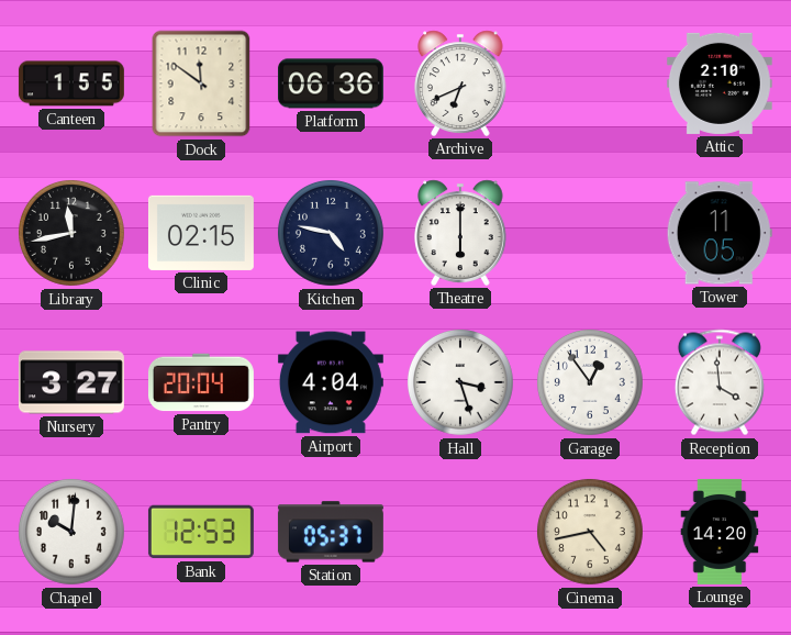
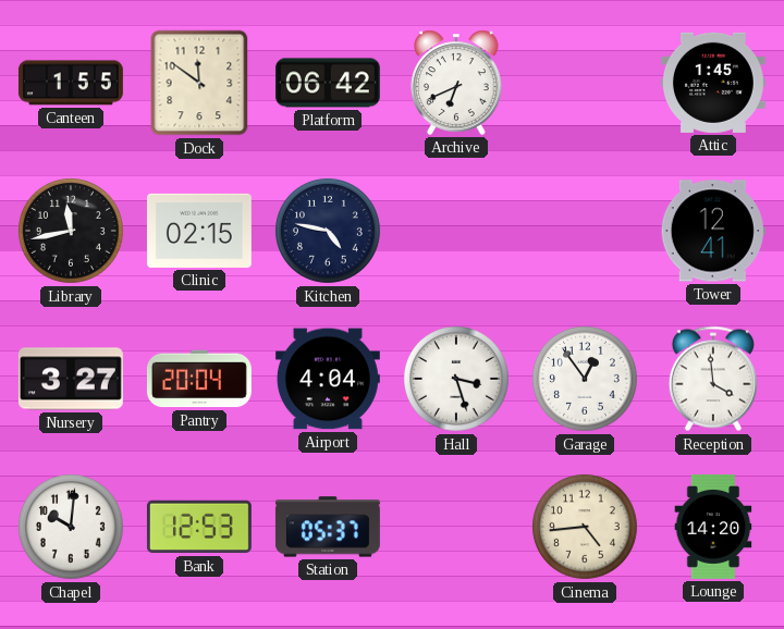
Platform: 06:36 -> 06:42 (328, 83)
Attic: 2:10 -> 1:45 (713, 83)
Theatre: 6:00 -> none (460, 233)
Tower: 11:05 -> 12:41 (713, 231)
Cinema: 4:43 -> 4:44 (585, 527)
